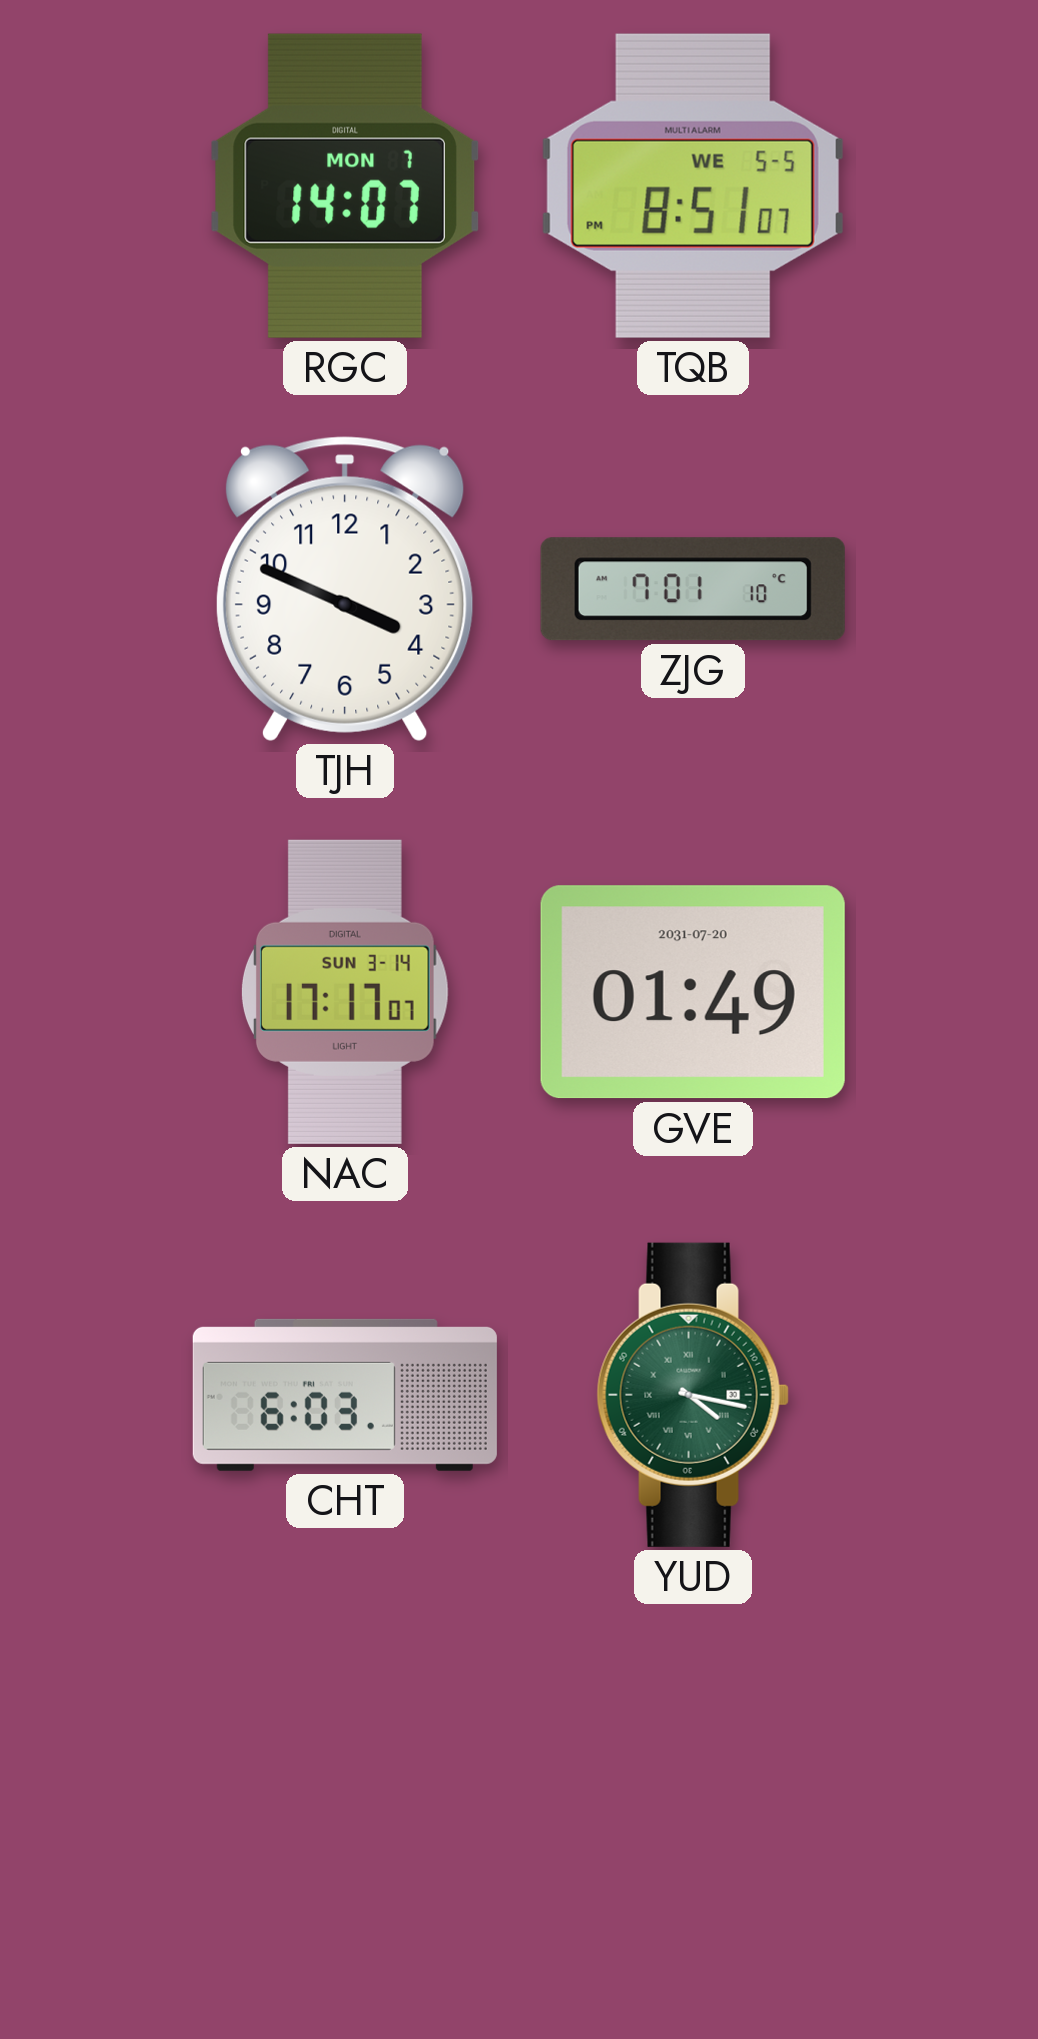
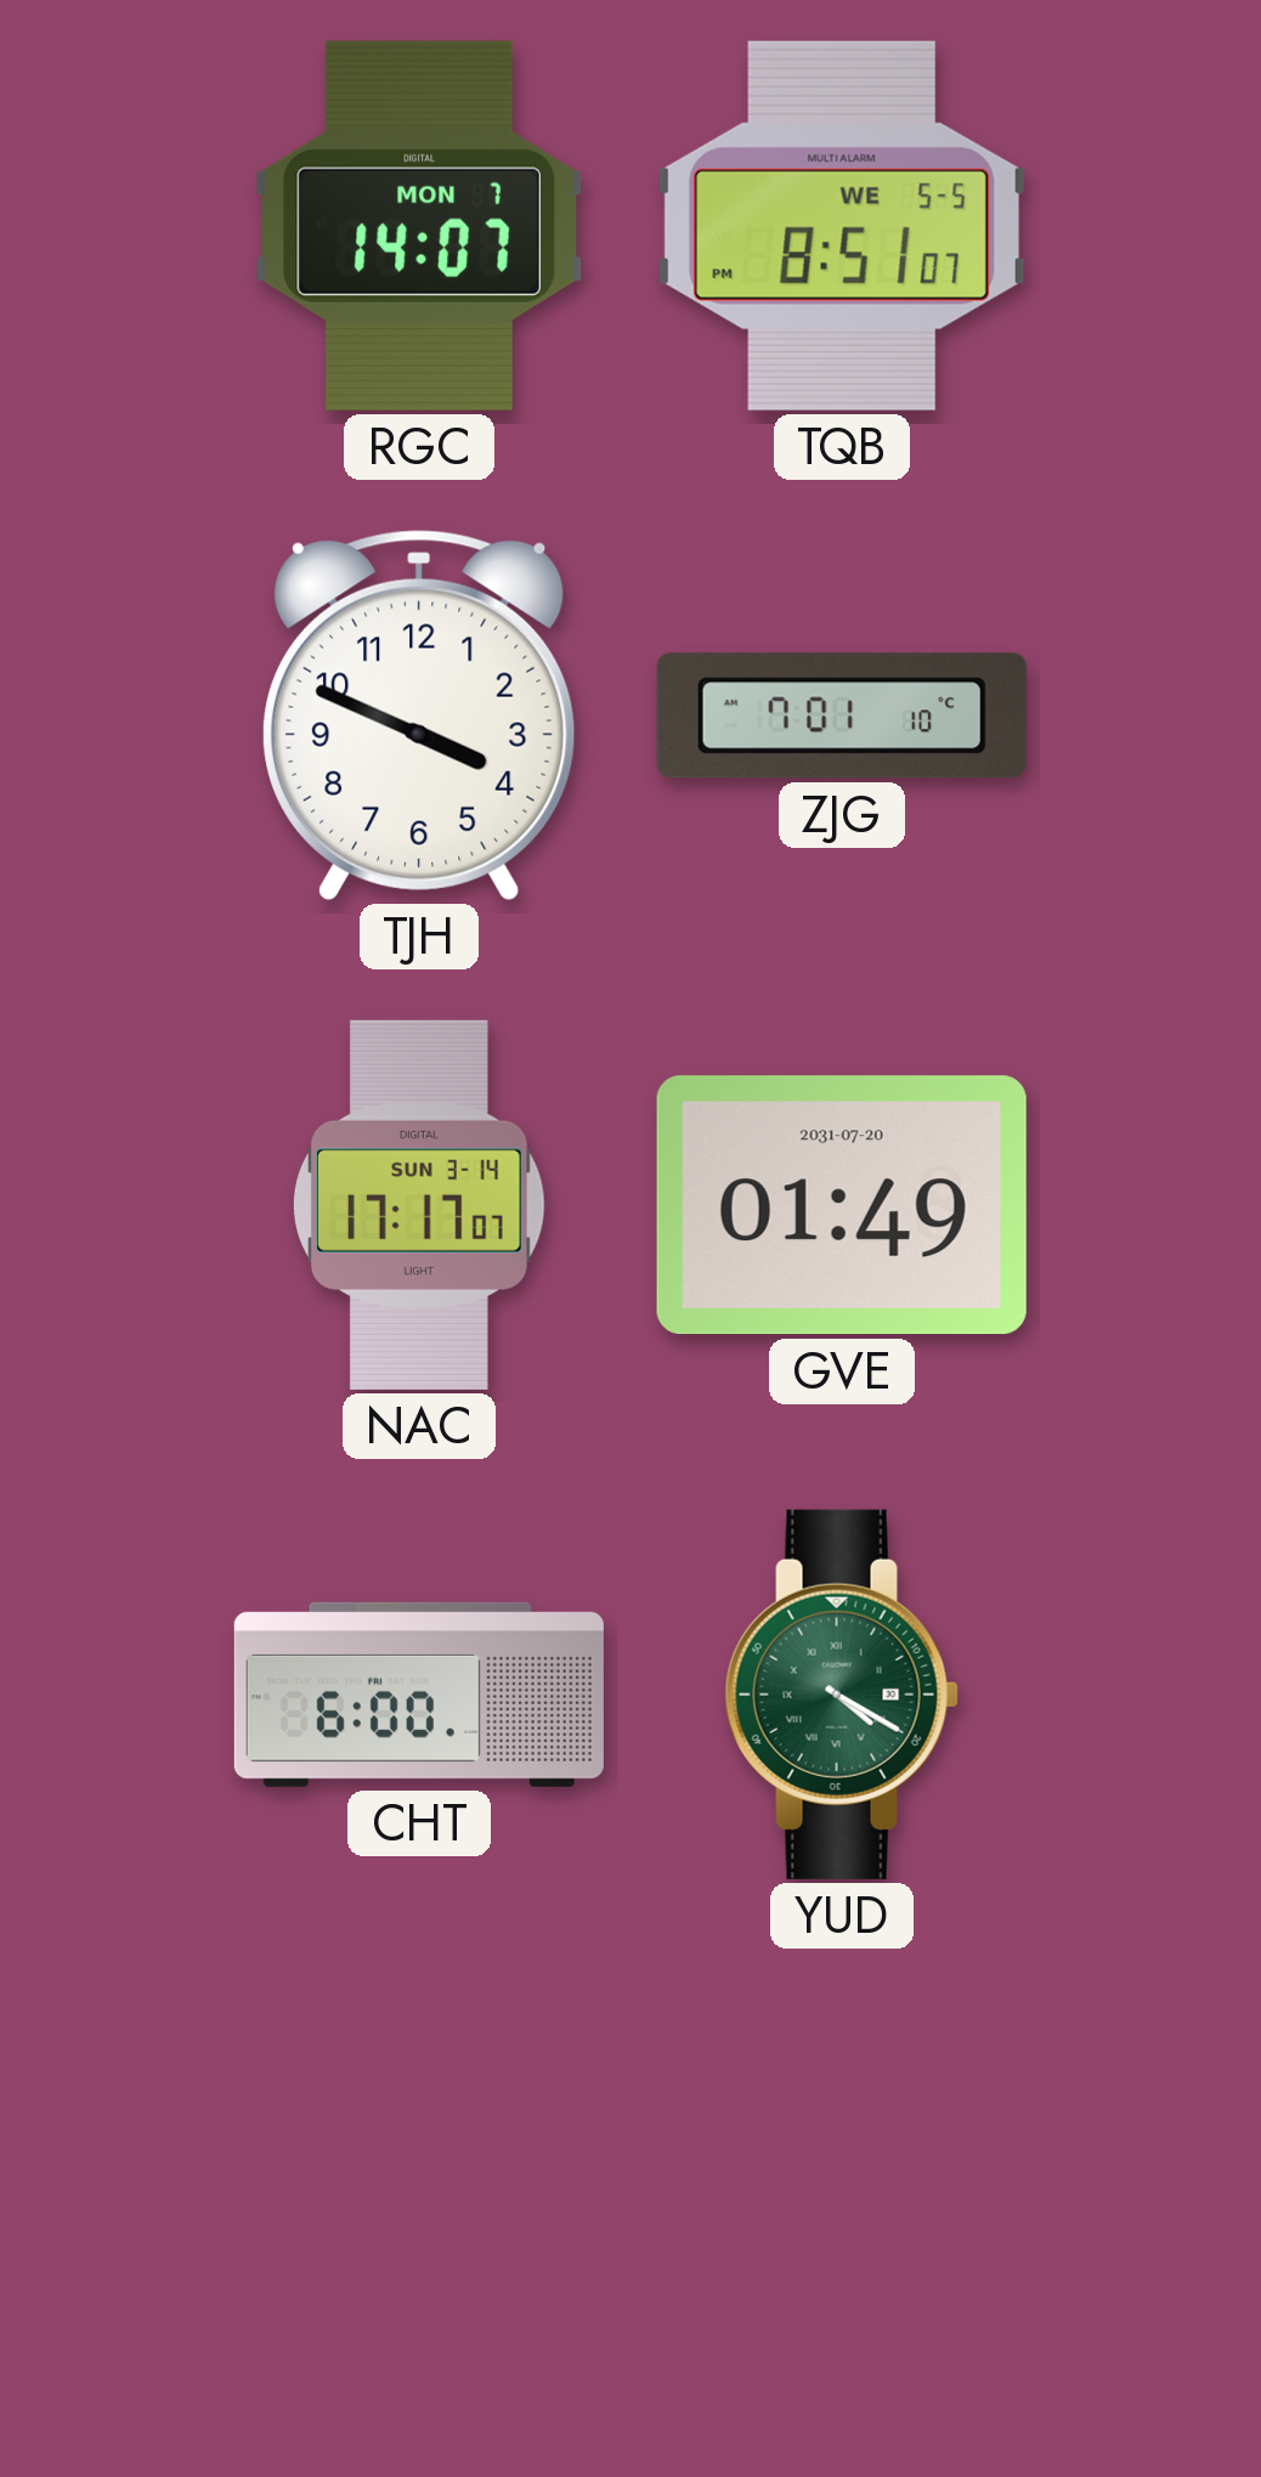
CHT: 6:03 -> 6:00 (419, 1695)
YUD: 4:17 -> 4:20 (842, 1695)
